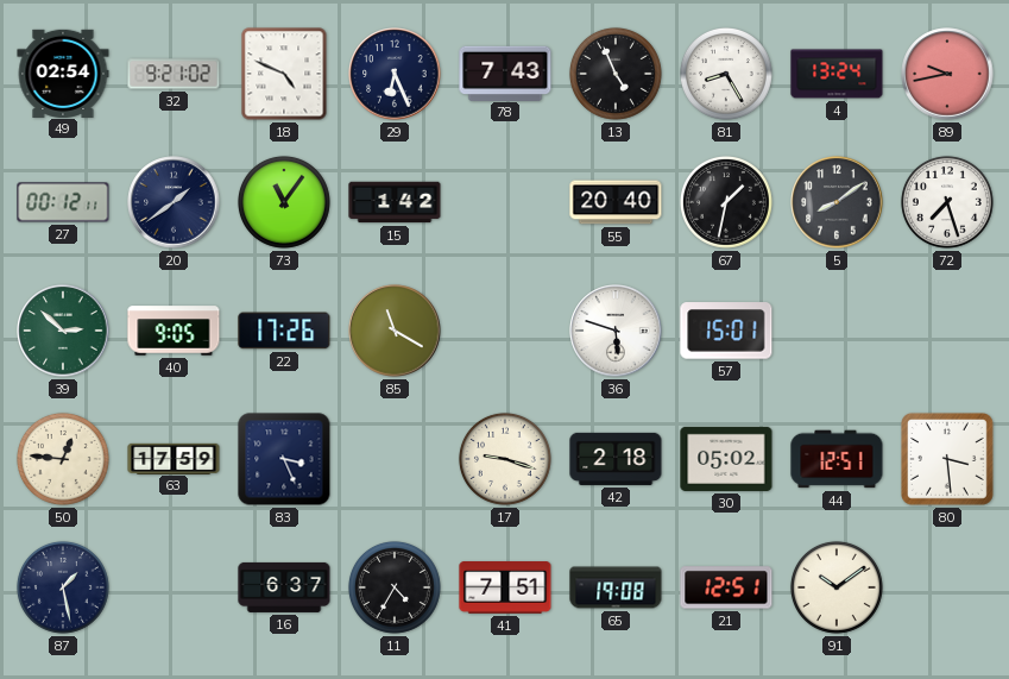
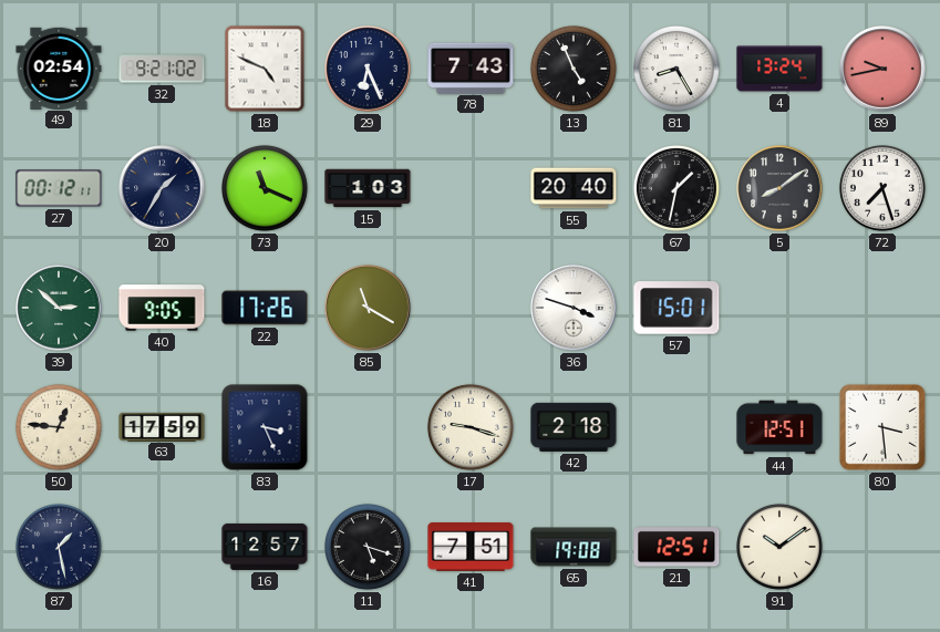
20: 1:39 -> 1:35 (162, 188)
73: 11:06 -> 11:19 (265, 188)
15: 1:42 -> 1:03 (368, 188)
36: 5:48 -> 3:48 (574, 308)
30: 05:02 -> none (726, 459)
16: 6:37 -> 12:57 (265, 547)
11: 4:35 -> 5:18 (368, 547)
